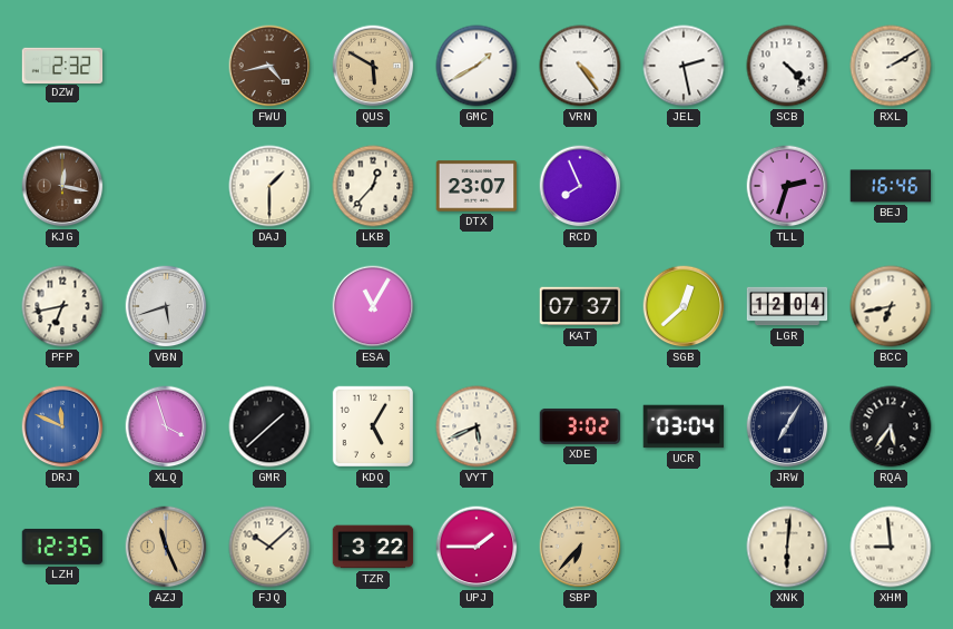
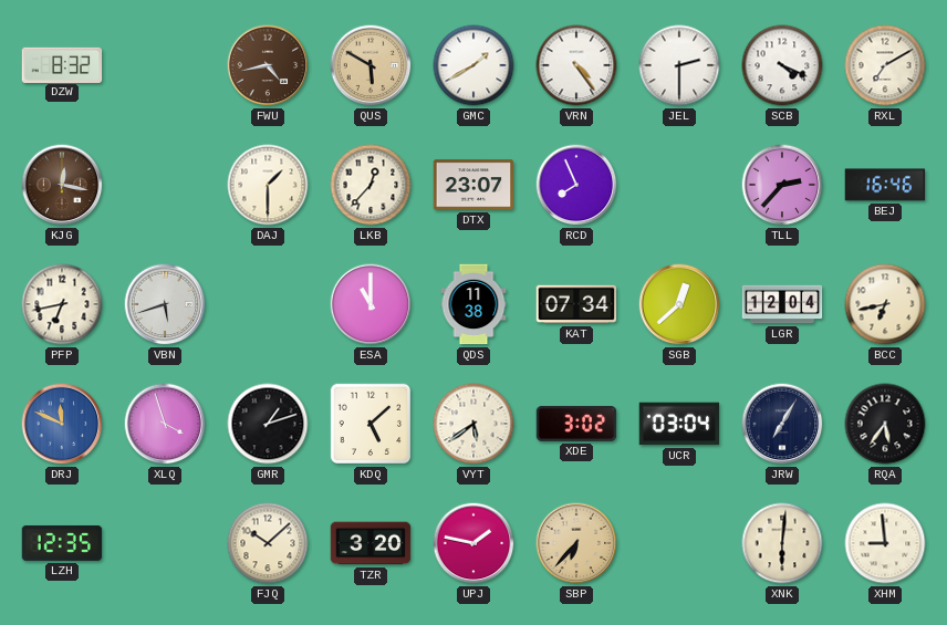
DZW: 2:32 -> 8:32 (62, 64)
JEL: 2:28 -> 2:30 (679, 65)
SCB: 4:23 -> 4:19 (782, 65)
RXL: 2:10 -> 7:10 (885, 65)
TLL: 2:33 -> 2:37 (782, 185)
ESA: 11:05 -> 11:00 (371, 304)
QDS: none -> 11:38 (473, 304)
KAT: 07:37 -> 07:34 (576, 304)
GMR: 1:38 -> 1:12 (268, 424)
KDQ: 5:05 -> 5:08 (371, 424)
VYT: 5:41 -> 5:39 (473, 424)
AZJ: 11:26 -> none (166, 547)
TZR: 3:22 -> 3:20 (371, 543)
UPJ: 1:45 -> 1:47 (473, 543)
